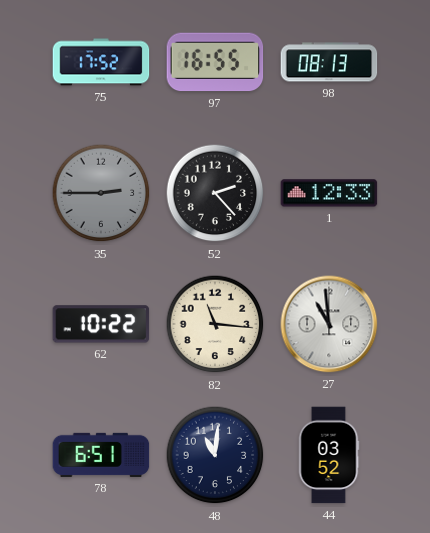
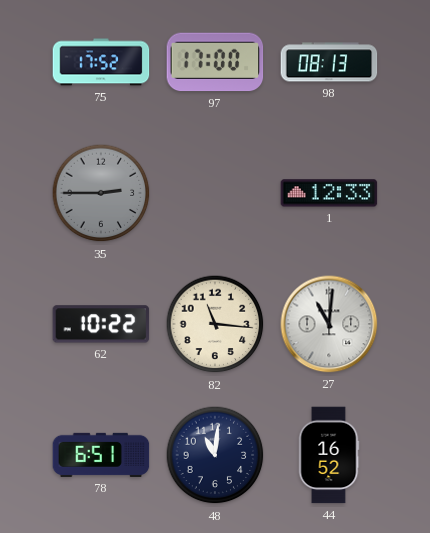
97: 16:55 -> 17:00 (215, 62)
52: 2:23 -> none (215, 193)
27: 10:59 -> 11:01 (329, 324)
44: 03:52 -> 16:52 (329, 455)
